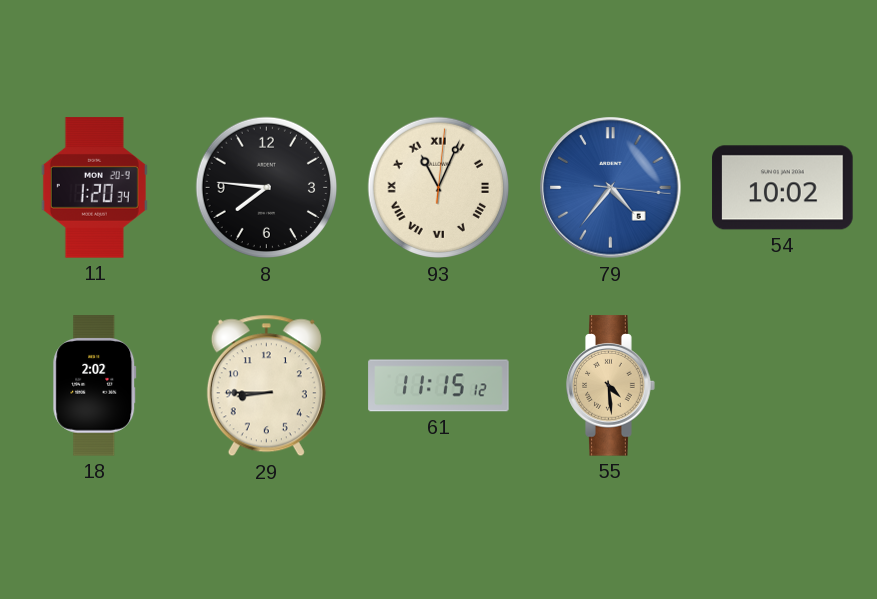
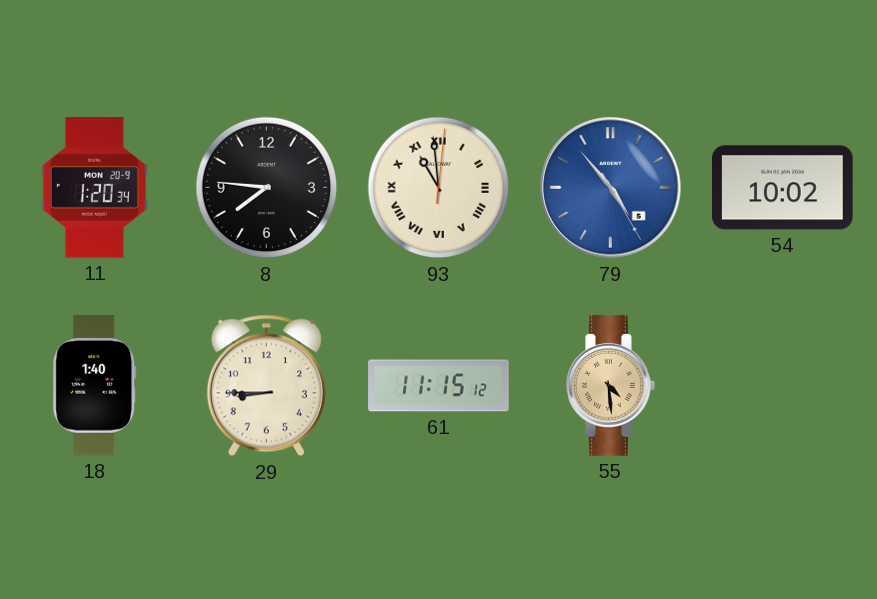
93: 11:04 -> 10:59 (439, 188)
79: 4:36 -> 4:53 (611, 188)
18: 2:02 -> 1:40 (95, 386)
